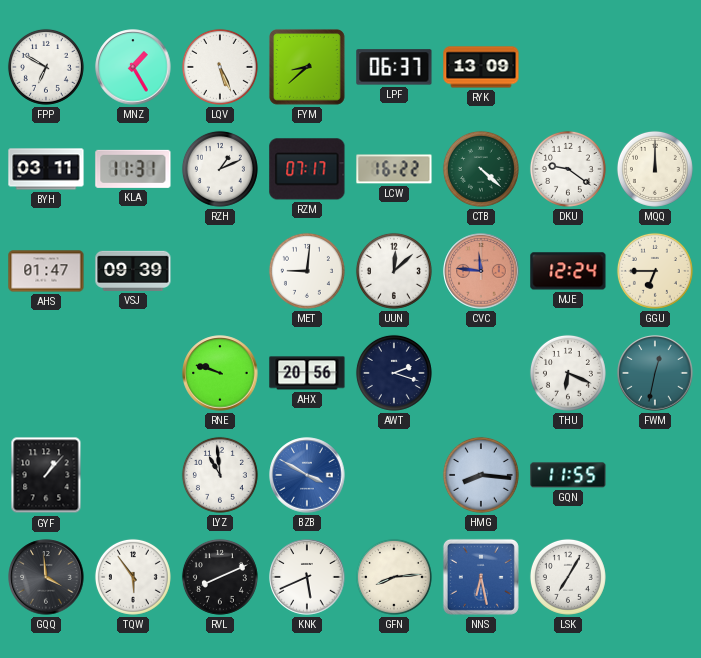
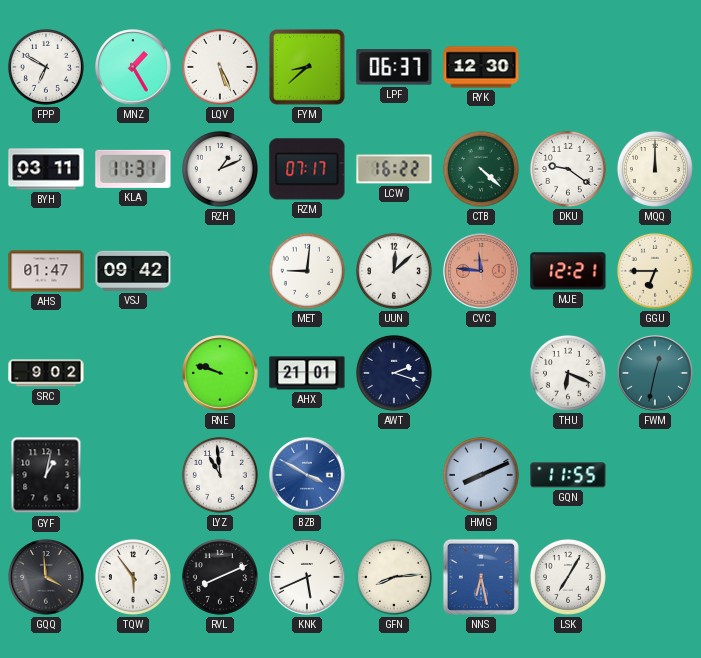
RYK: 13:09 -> 12:30 (481, 67)
VSJ: 09:39 -> 09:42 (133, 271)
MJE: 12:24 -> 12:21 (568, 271)
SRC: none -> 9:02 (46, 373)
AHX: 20:56 -> 21:01 (307, 373)
GYF: 1:07 -> 1:02 (46, 475)
HMG: 8:16 -> 8:11 (481, 475)
